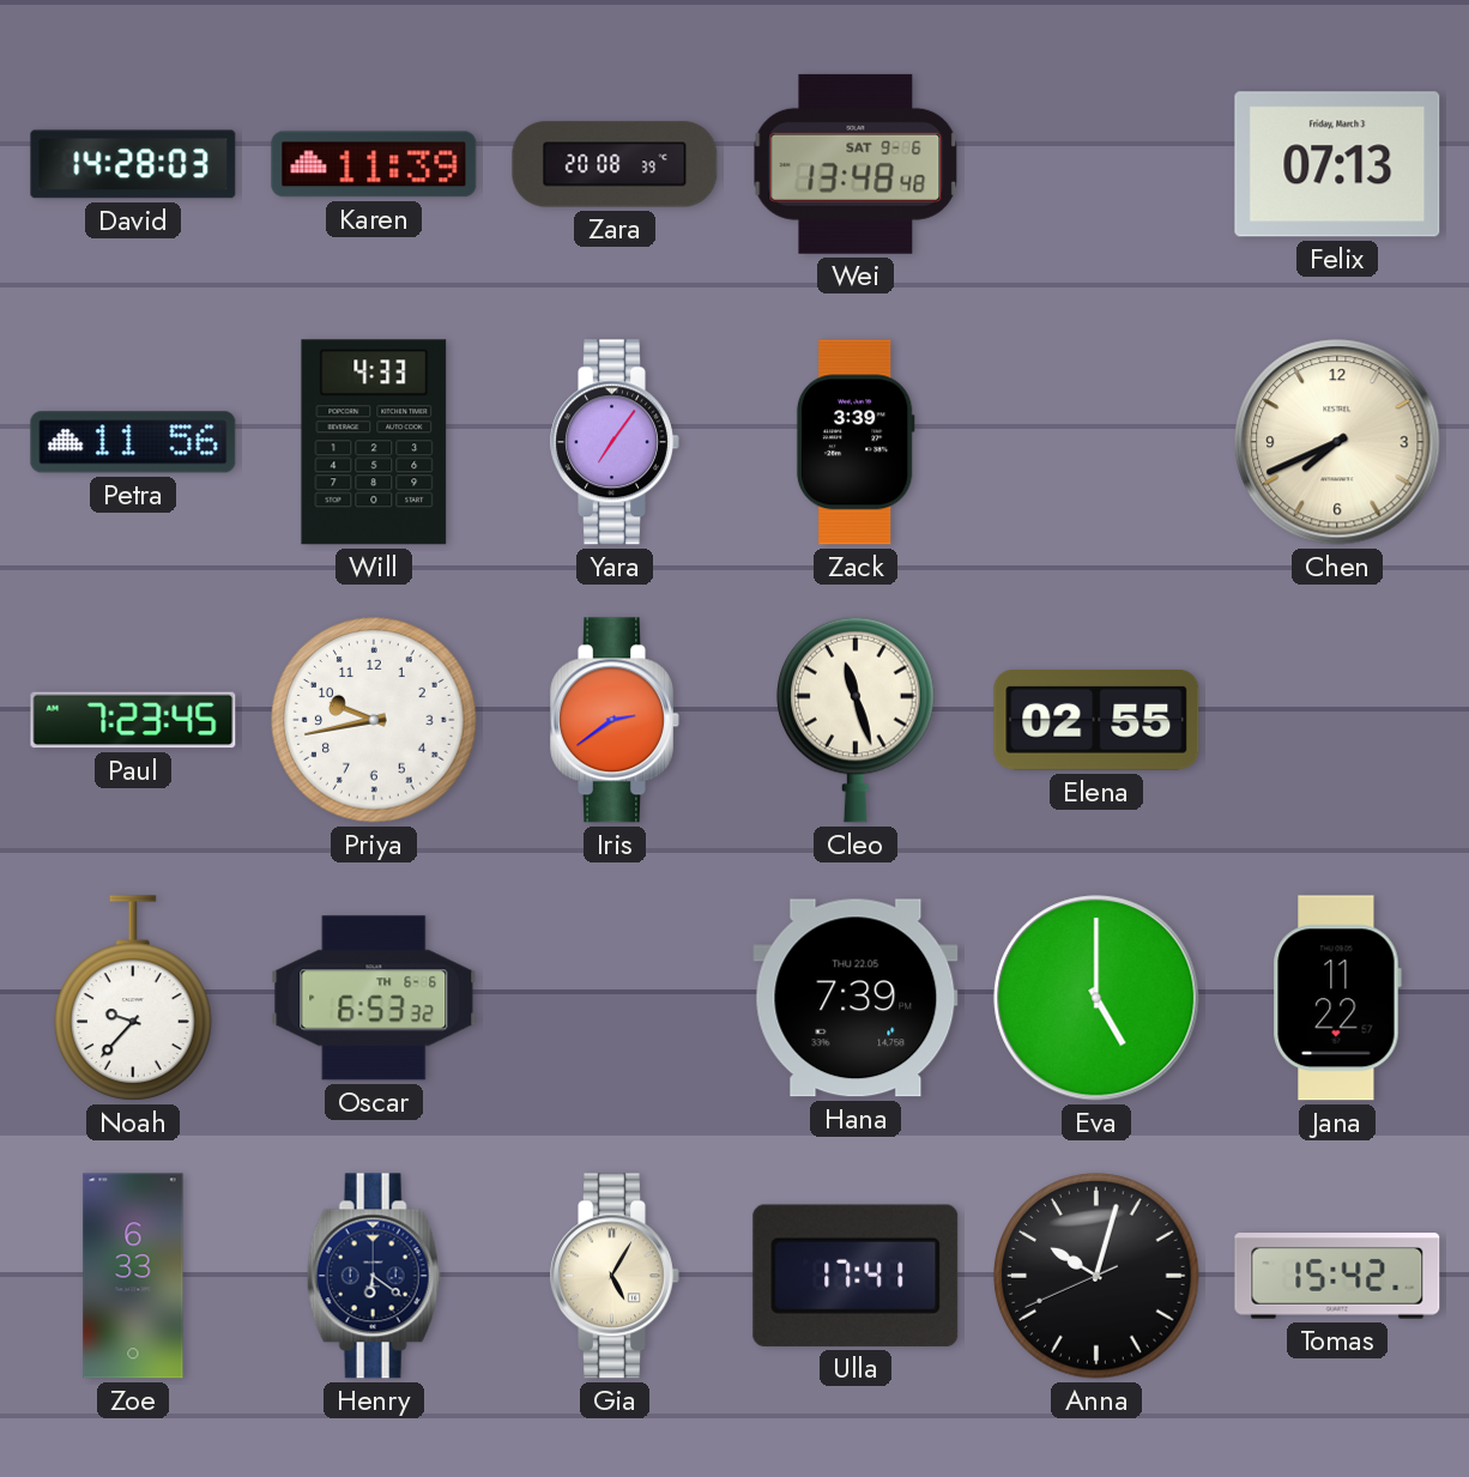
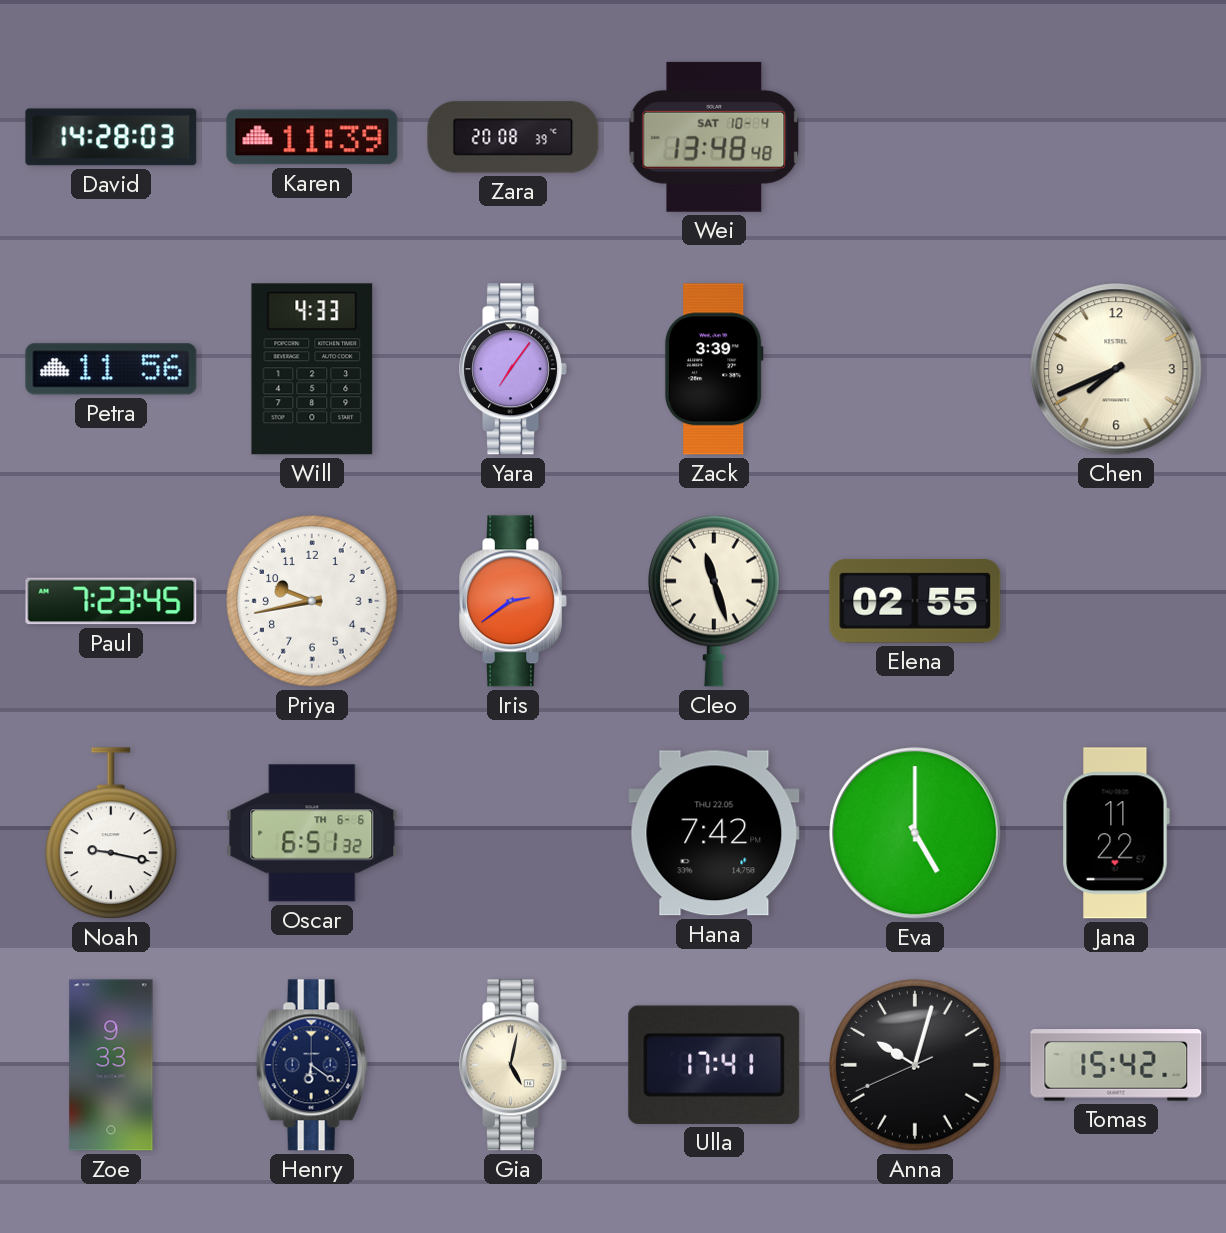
Wei date: SAT 9-6 -> SAT 10-4 (714, 137)
Felix: 07:13 -> none (1337, 164)
Noah: 9:37 -> 9:17 (112, 833)
Oscar: 6:53 -> 6:51 (312, 833)
Hana: 7:39 -> 7:42 (714, 833)
Zoe: 6:33 -> 9:33 (111, 1065)
Gia: 5:05 -> 5:02 (513, 1065)
